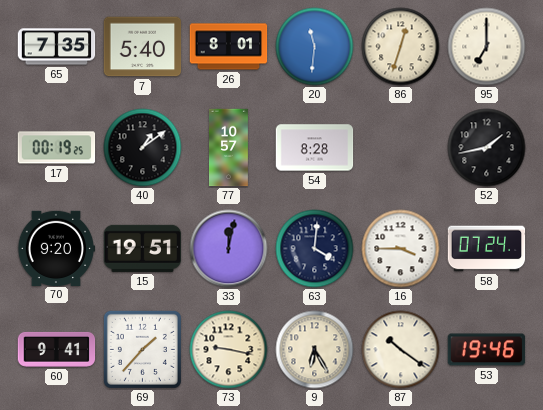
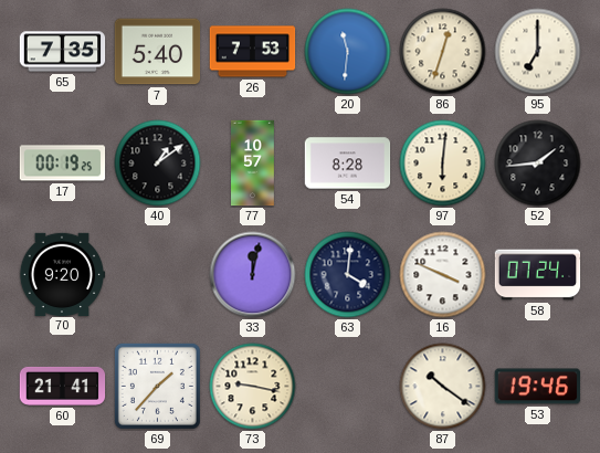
26: 8:01 -> 7:53 (253, 52)
97: none -> 6:01 (443, 164)
52: 1:43 -> 1:44 (538, 164)
15: 19:51 -> none (143, 248)
16: 3:45 -> 3:49 (443, 275)
60: 9:41 -> 21:41 (63, 386)
9: 6:25 -> none (315, 350)
